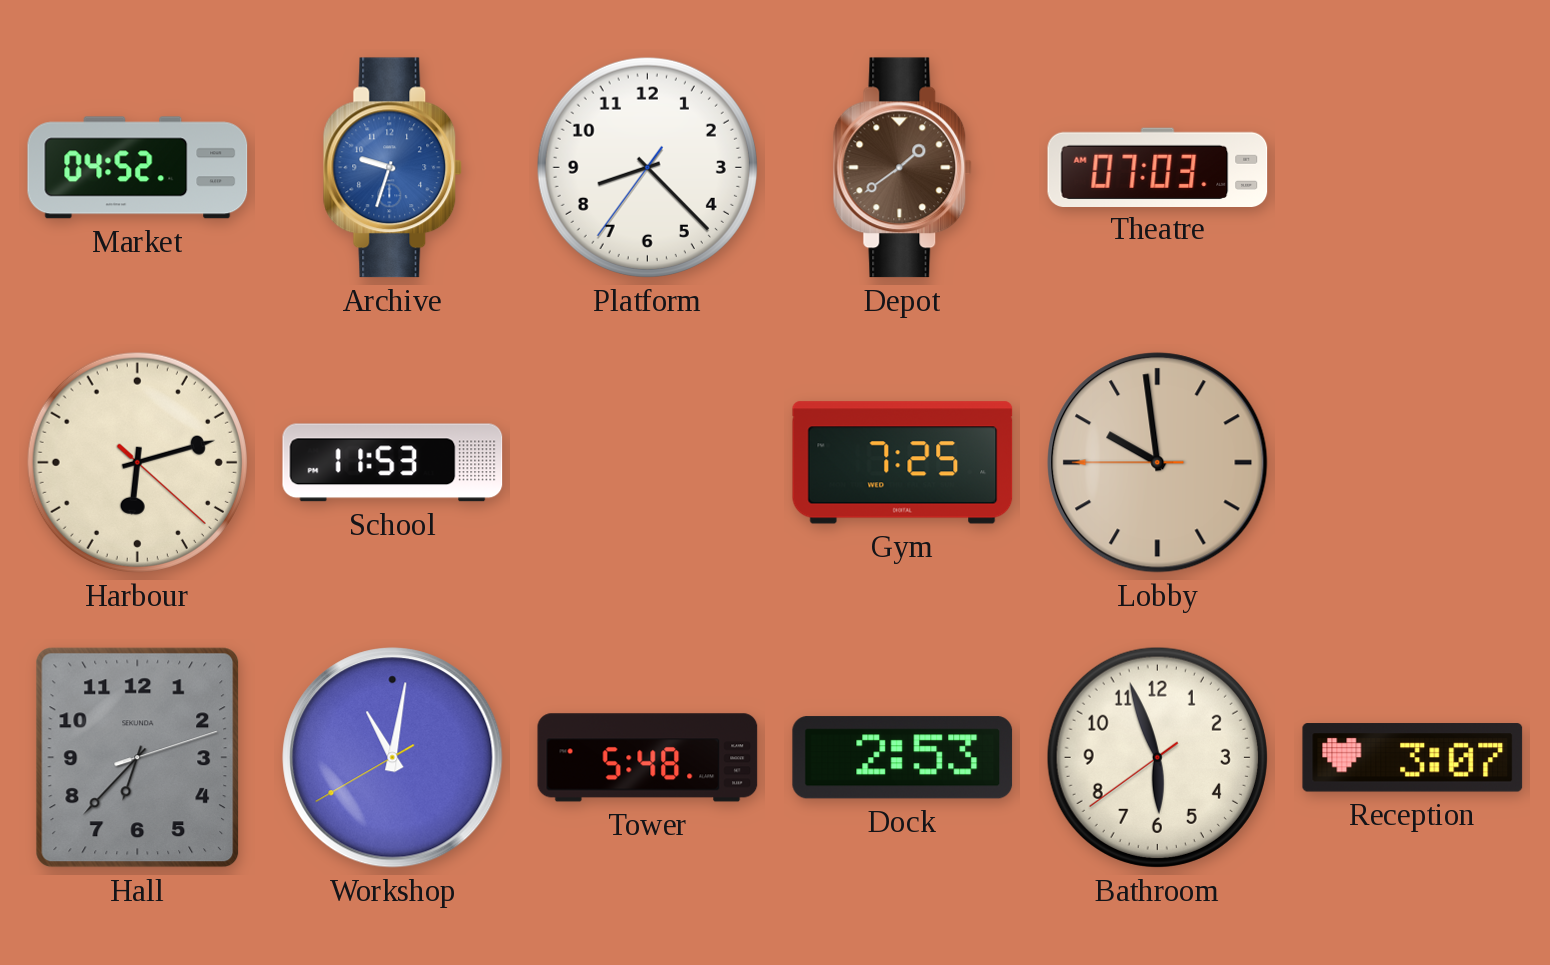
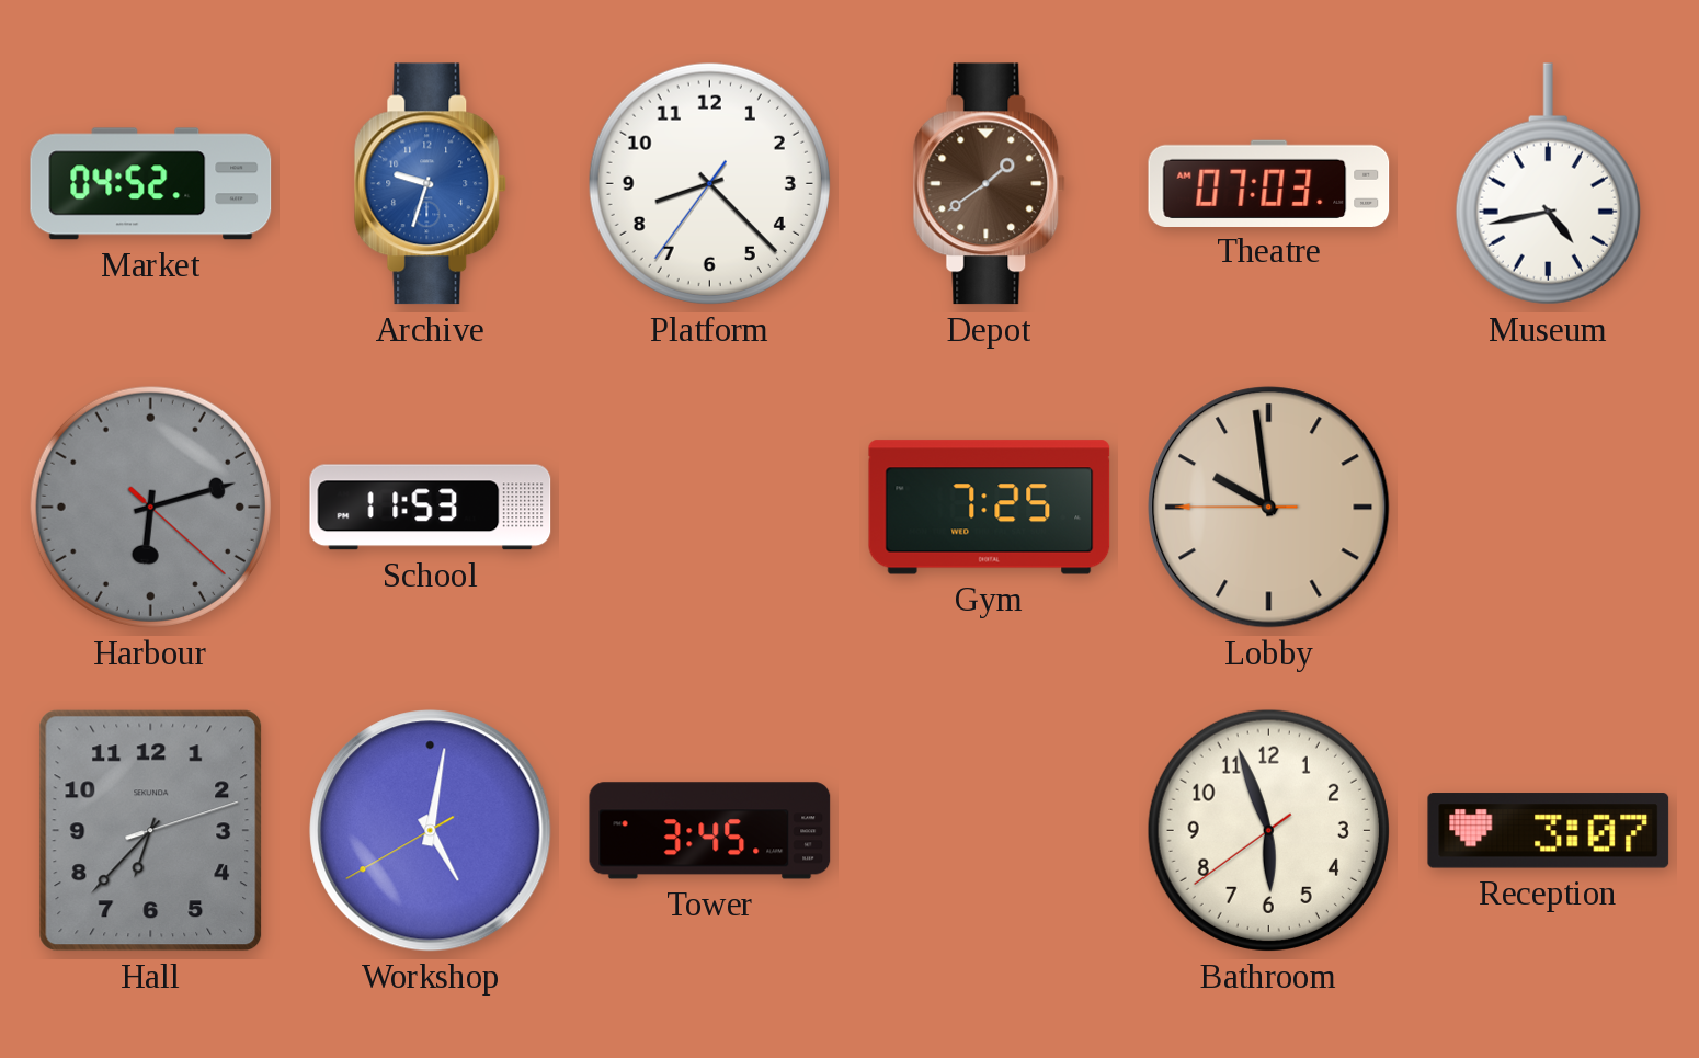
Museum: none -> 4:43 (1548, 184)
Harbour dial: cream -> grey (150, 507)
Workshop: 11:01 -> 5:01 (431, 831)
Tower: 5:48 -> 3:45 (710, 831)
Dock: 2:53 -> none (903, 758)
